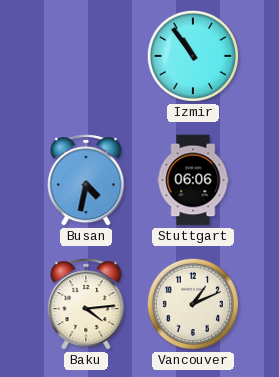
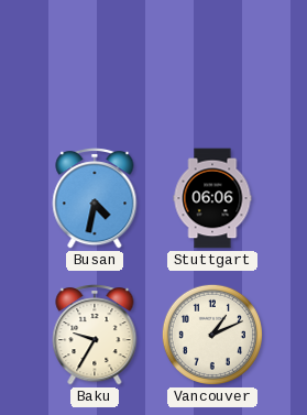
Izmir: 10:54 -> none (193, 56)
Baku: 4:14 -> 9:35 (95, 335)
